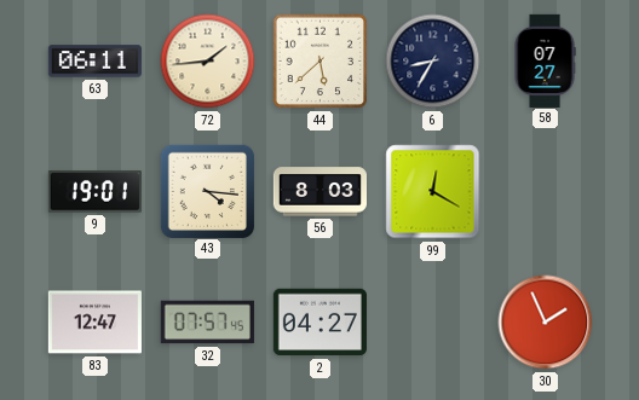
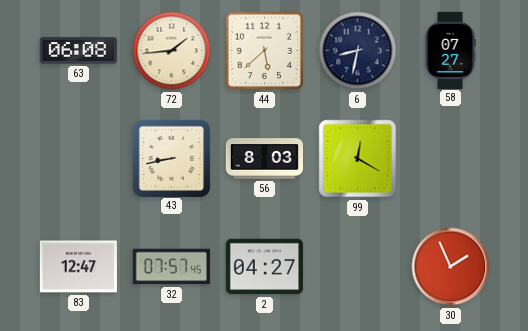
63: 06:11 -> 06:08 (78, 51)
6: 8:35 -> 8:32 (358, 51)
9: 19:01 -> none (94, 192)
43: 4:16 -> 8:43 (171, 158)
